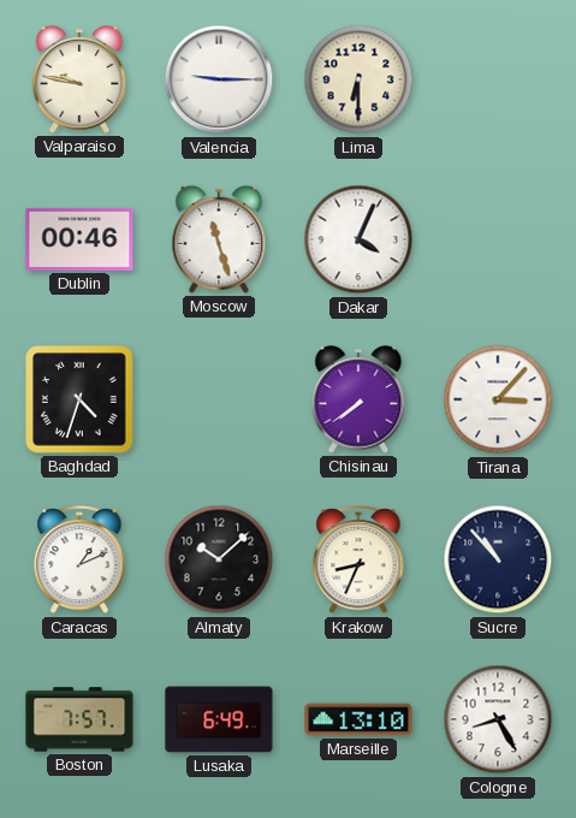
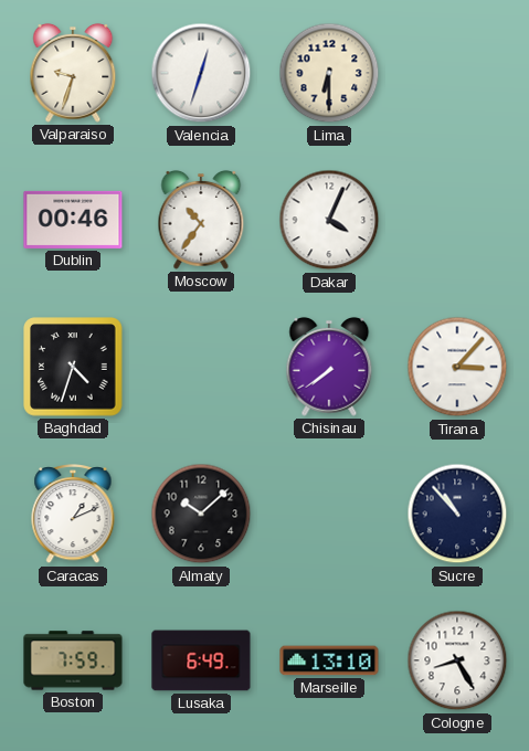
Valparaiso: 9:47 -> 9:33 (73, 73)
Valencia: 9:15 -> 12:33 (201, 73)
Moscow: 11:27 -> 10:36 (201, 220)
Krakow: 8:34 -> none (358, 559)
Boston: 7:57 -> 7:59 (73, 660)
